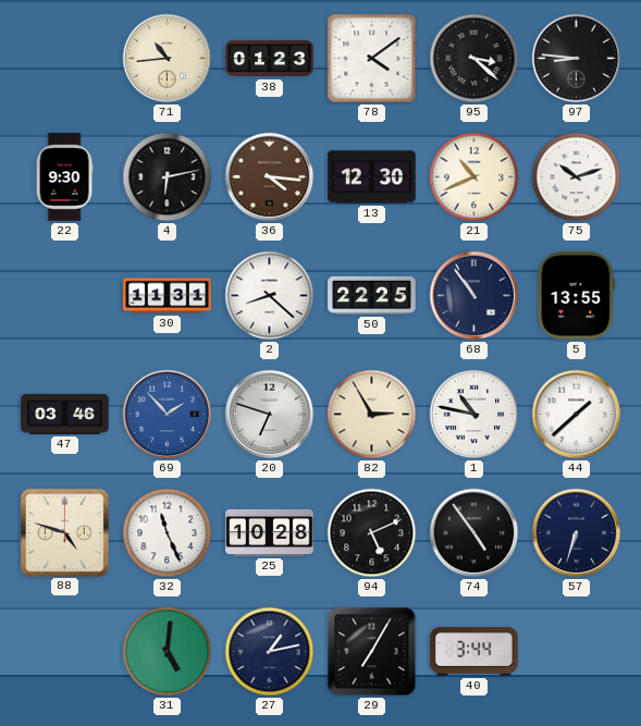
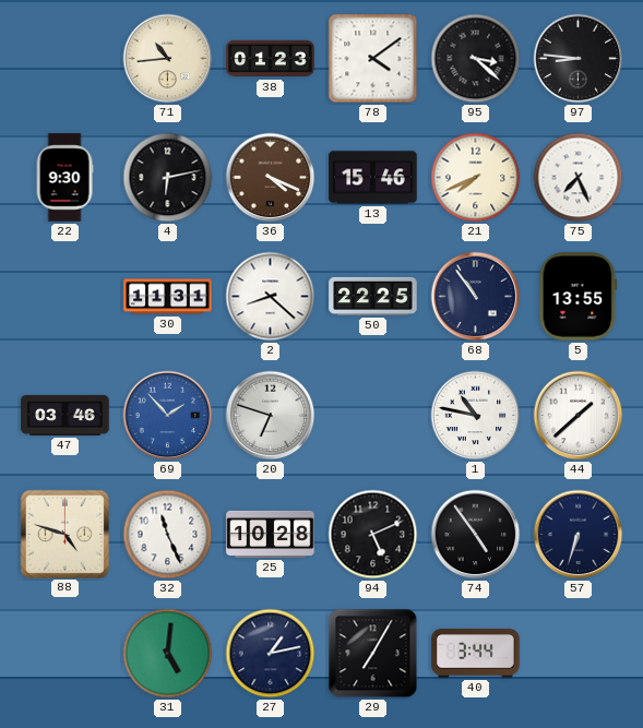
36: 4:16 -> 4:19 (271, 178)
13: 12:30 -> 15:46 (373, 178)
21: 10:41 -> 7:41 (476, 178)
75: 10:12 -> 7:26 (579, 178)
82: 2:55 -> none (372, 415)
